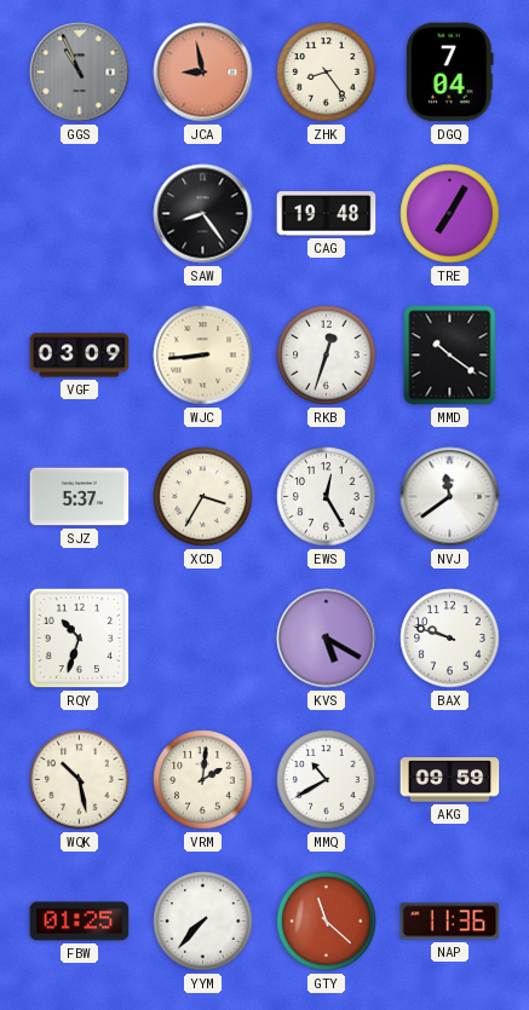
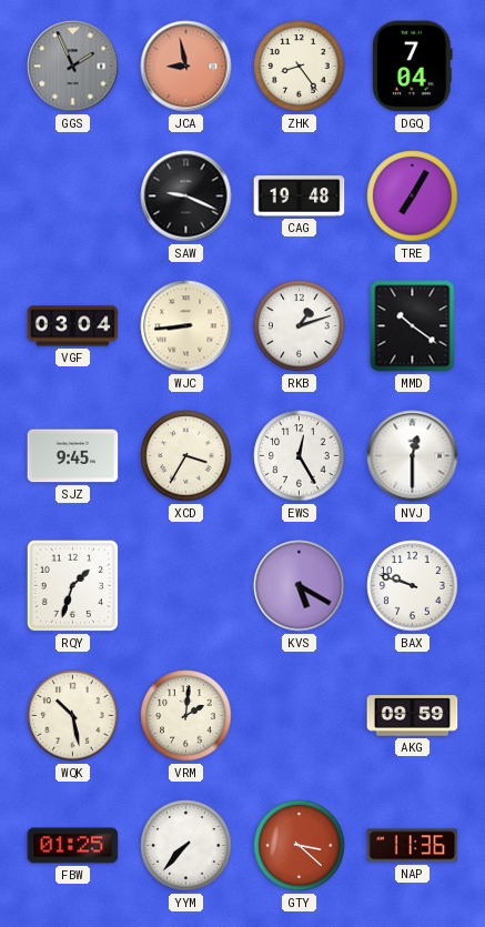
GGS: 10:56 -> 1:56 (73, 67)
SAW: 8:24 -> 9:19 (186, 197)
VGF: 03:09 -> 03:04 (73, 326)
RKB: 12:33 -> 1:12 (300, 326)
SJZ: 5:37 -> 9:45 (73, 456)
NVJ: 11:39 -> 12:30 (413, 456)
RQY: 10:33 -> 1:33 (72, 585)
MMQ: 10:40 -> none (327, 780)
GTY: 11:22 -> 3:22 (300, 846)
